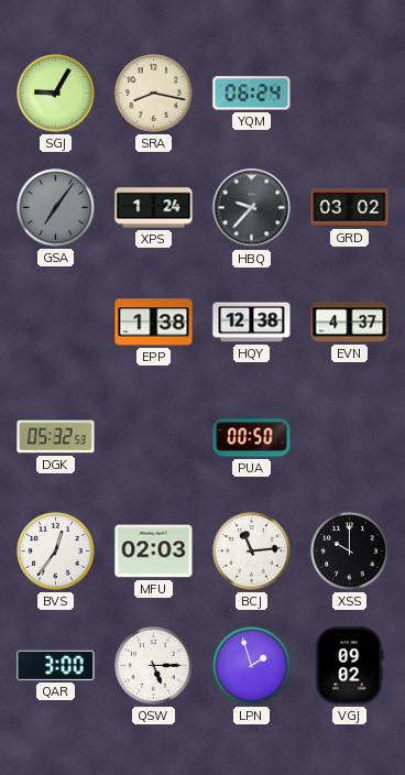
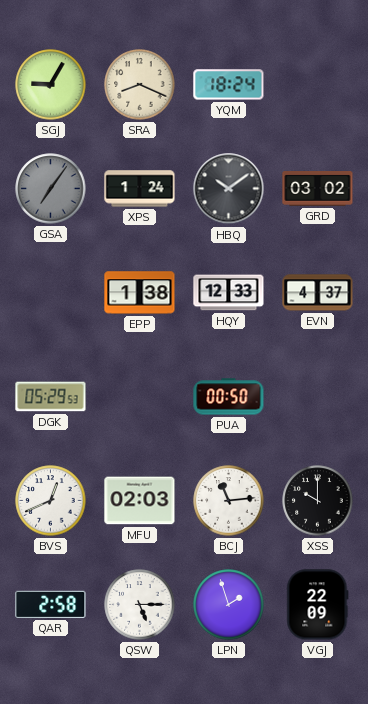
SRA: 8:17 -> 8:19 (140, 85)
YQM: 06:24 -> 18:24 (229, 85)
HBQ: 9:37 -> 10:09 (229, 189)
HQY: 12:38 -> 12:33 (229, 293)
DGK: 05:32 -> 05:29 (51, 397)
BVS: 12:36 -> 12:41 (51, 501)
QAR: 3:00 -> 2:58 (51, 604)
VGJ: 09:02 -> 22:09 (318, 605)
